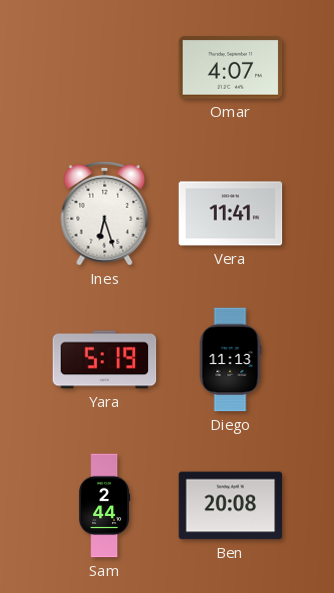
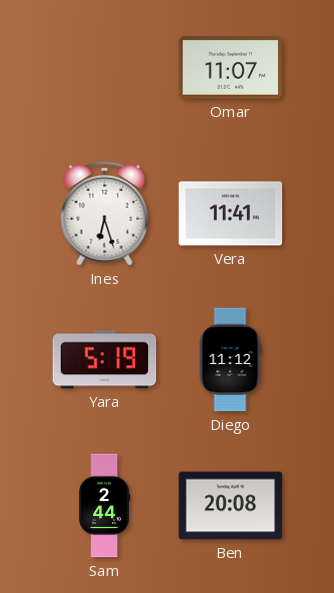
Omar: 4:07 -> 11:07 (231, 68)
Diego: 11:13 -> 11:12 (230, 360)
